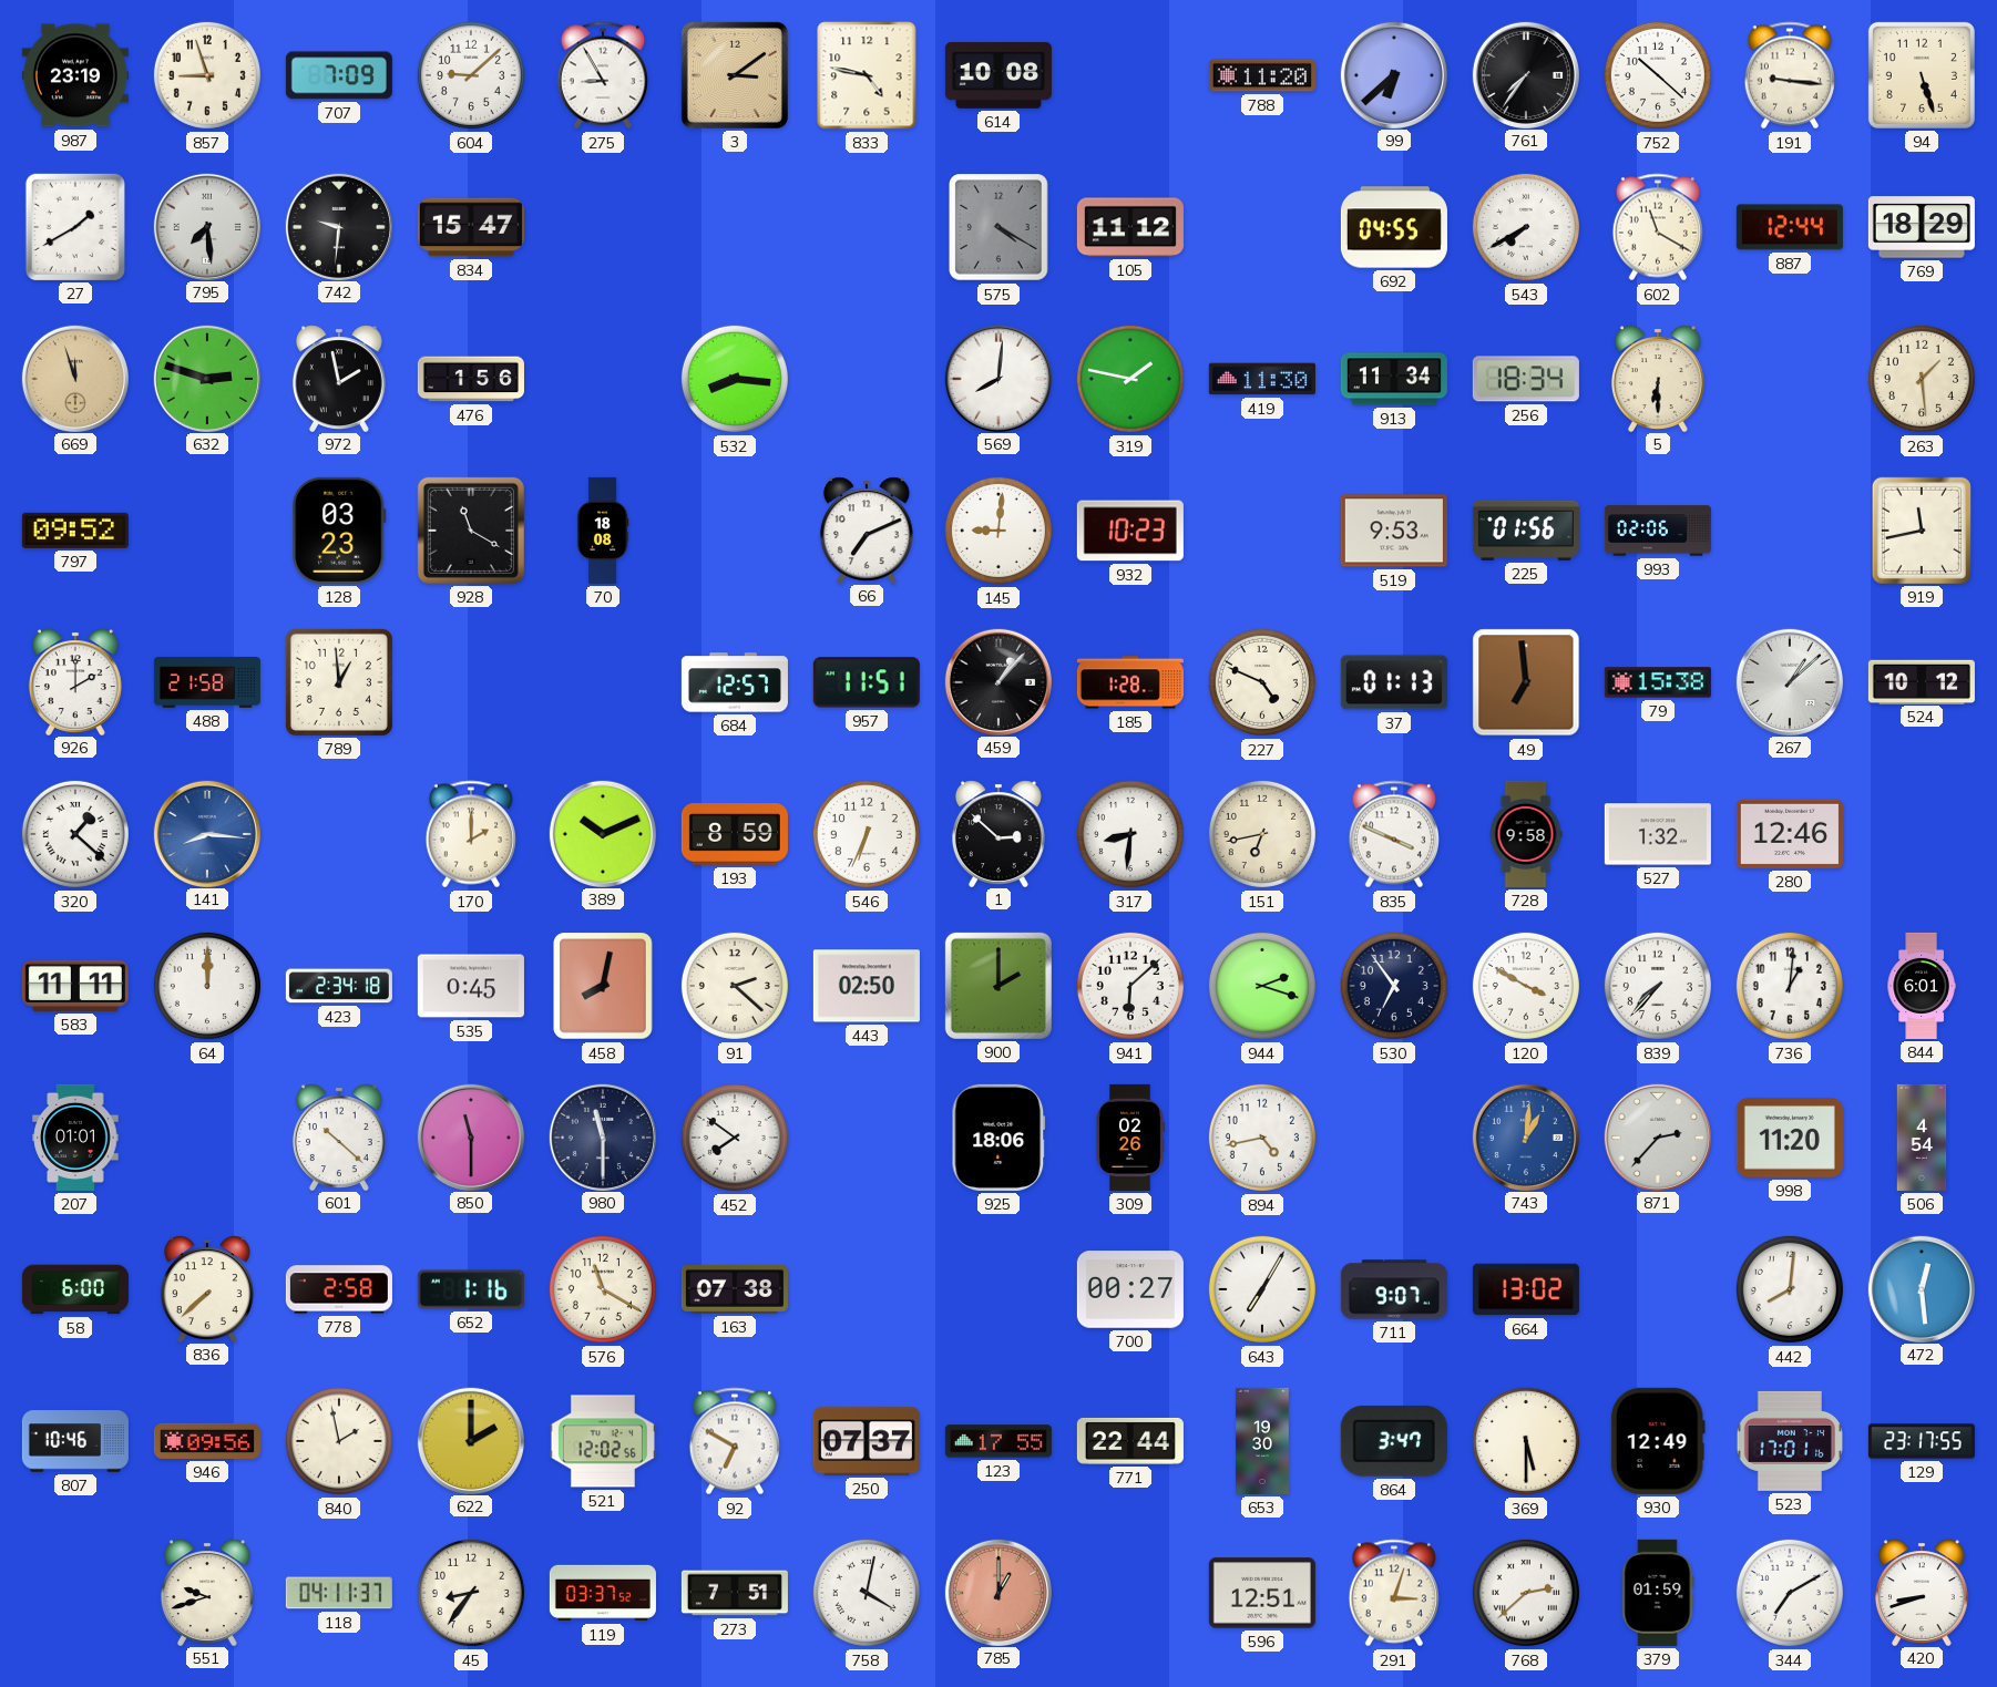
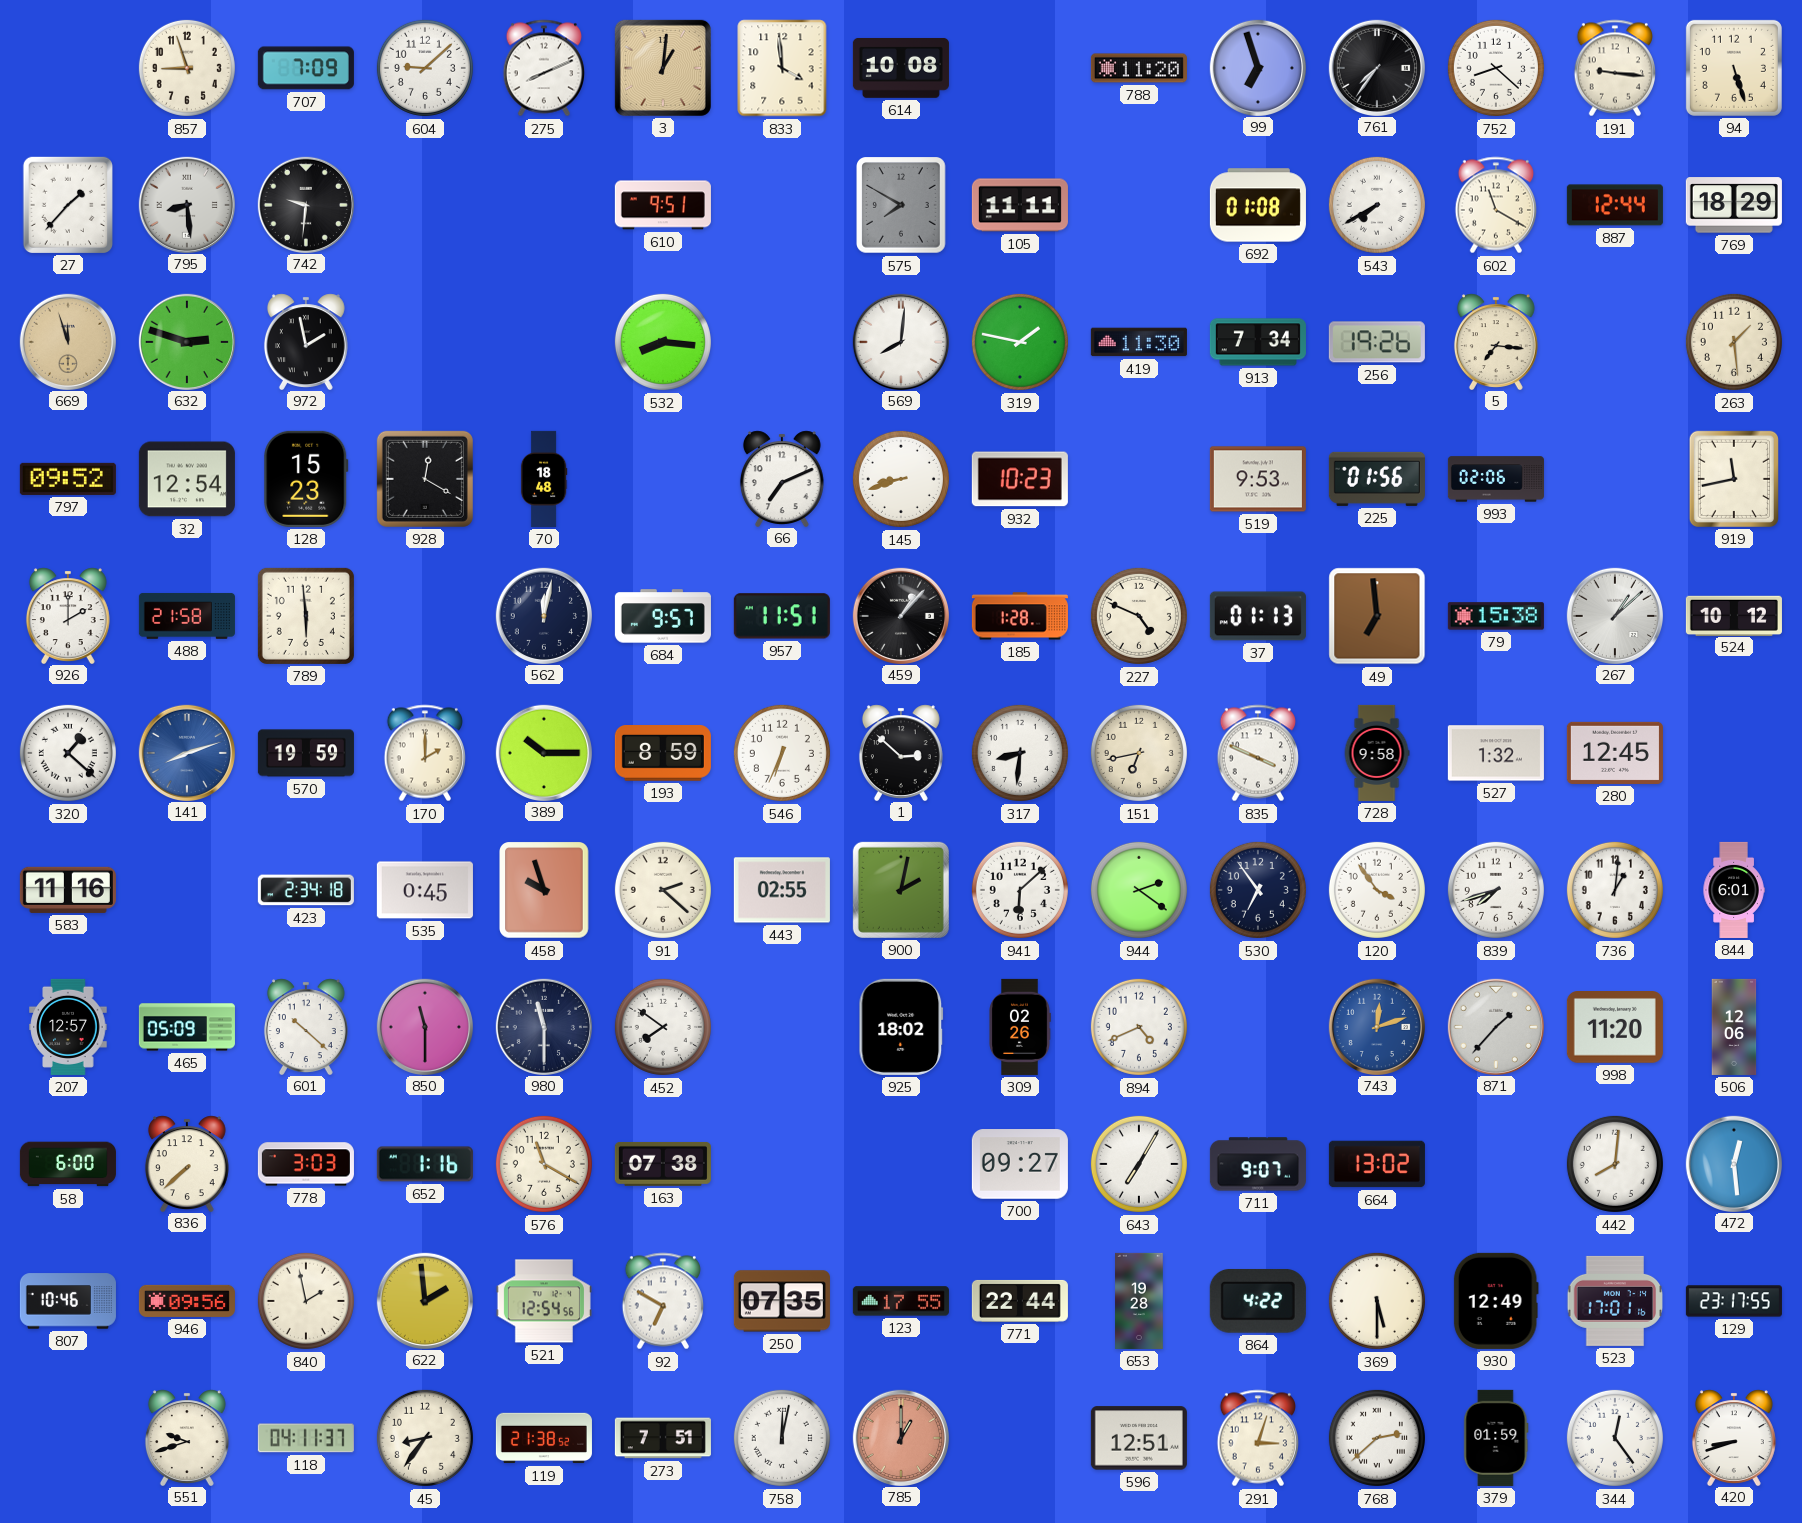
987: 23:19 -> none (75, 75)
275: 8:55 -> 8:11 (543, 68)
3: 3:09 -> 1:01 (663, 68)
833: 4:47 -> 3:59 (782, 68)
99: 6:38 -> 6:57 (1257, 67)
752: 10:22 -> 8:22 (1496, 68)
27: 1:40 -> 1:37 (68, 205)
795: 7:29 -> 8:29 (186, 204)
834: 15:47 -> none (471, 227)
610: none -> 9:51 (663, 205)
575: 4:20 -> 7:50 (902, 205)
105: 11:12 -> 11:11 (1020, 205)
692: 04:55 -> 01:08 (1258, 205)
476: 1:56 -> none (471, 379)
913: 11:34 -> 7:34 (1258, 342)
256: 18:34 -> 19:26 (1377, 342)
5: 6:30 -> 7:16 (1496, 341)
32: none -> 12:54 (187, 479)
128: 03:23 -> 15:23 (306, 479)
928: 11:20 -> 12:20 (425, 479)
70: 18:08 -> 18:48 (544, 479)
145: 9:01 -> 8:42 (901, 479)
789: 12:59 -> 5:59 (306, 616)
562: none -> 12:02 (543, 615)
684: 12:57 -> 9:57 (663, 616)
141: 8:16 -> 8:12 (186, 752)
570: none -> 19:59 (306, 753)
389: 10:11 -> 10:15 (543, 752)
280: 12:46 -> 12:45 (1615, 753)
583: 11:11 -> 11:16 (68, 890)
64: 12:00 -> none (207, 986)
458: 8:02 -> 9:57 (545, 890)
443: 02:50 -> 02:55 (782, 890)
900: 2:00 -> 2:02 (901, 890)
944: 2:18 -> 2:21 (1139, 890)
120: 3:50 -> 3:54 (1377, 890)
839: 7:37 -> 7:42 (1496, 890)
207: 01:01 -> 12:57 (68, 1027)
465: none -> 05:09 (187, 1027)
925: 18:06 -> 18:02 (901, 1027)
894: 4:43 -> 4:41 (1139, 1027)
743: 1:01 -> 12:12 (1376, 1026)
871: 2:37 -> 1:37 (1495, 1026)
506: 4:54 -> 12:06 (1734, 1027)
778: 2:58 -> 3:03 (306, 1164)
700: 00:27 -> 09:27 (1020, 1164)
622: 2:00 -> 1:59 (424, 1300)
521: 12:02 -> 12:54 (544, 1301)
250: 07:37 -> 07:35 (782, 1301)
653: 19:30 -> 19:28 (1139, 1301)
864: 3:47 -> 4:22 (1258, 1301)
119: 03:37 -> 21:38 (544, 1438)
758: 4:02 -> 12:02 (782, 1438)
344: 7:10 -> 12:24 (1615, 1438)
